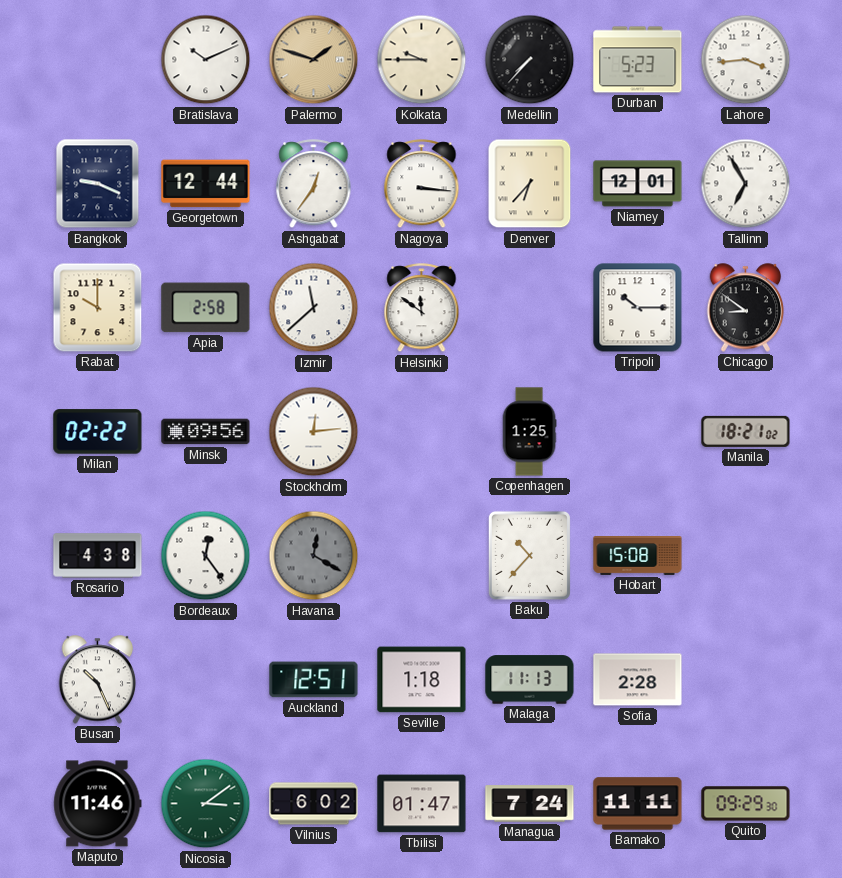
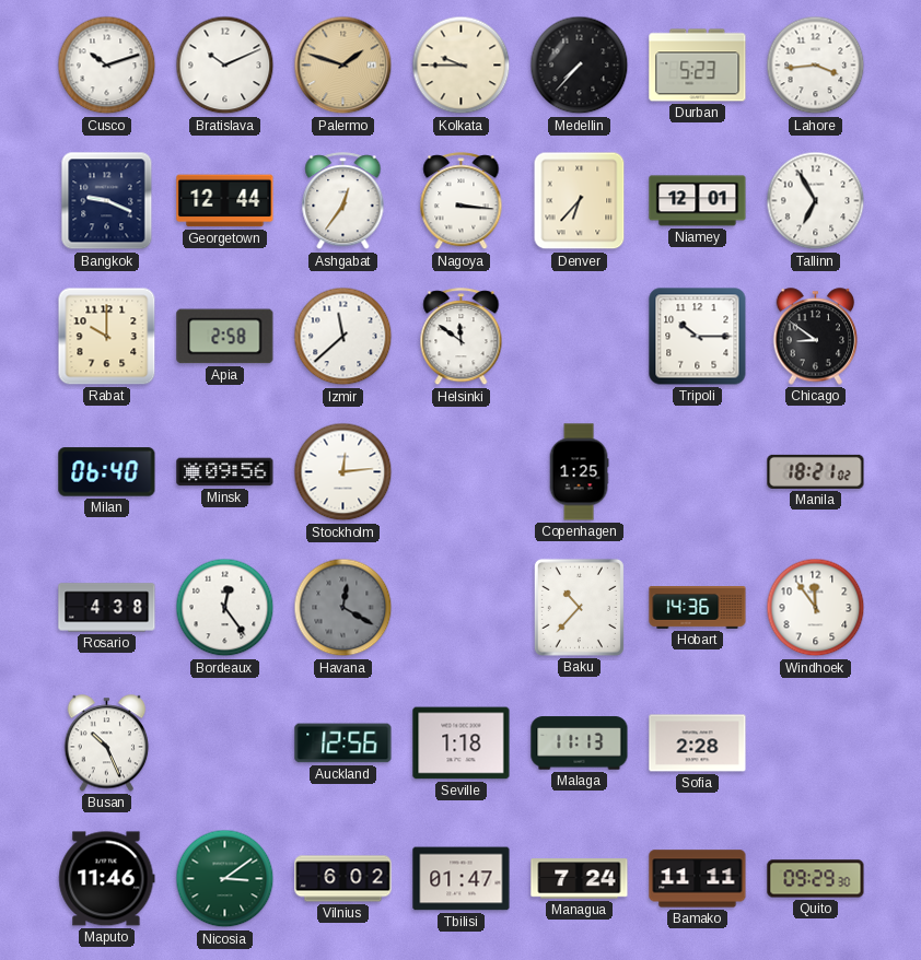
Cusco: none -> 10:12 (107, 66)
Milan: 02:22 -> 06:40 (107, 472)
Hobart: 15:08 -> 14:36 (698, 608)
Windhoek: none -> 11:54 (816, 608)
Auckland: 12:51 -> 12:56 (343, 744)
